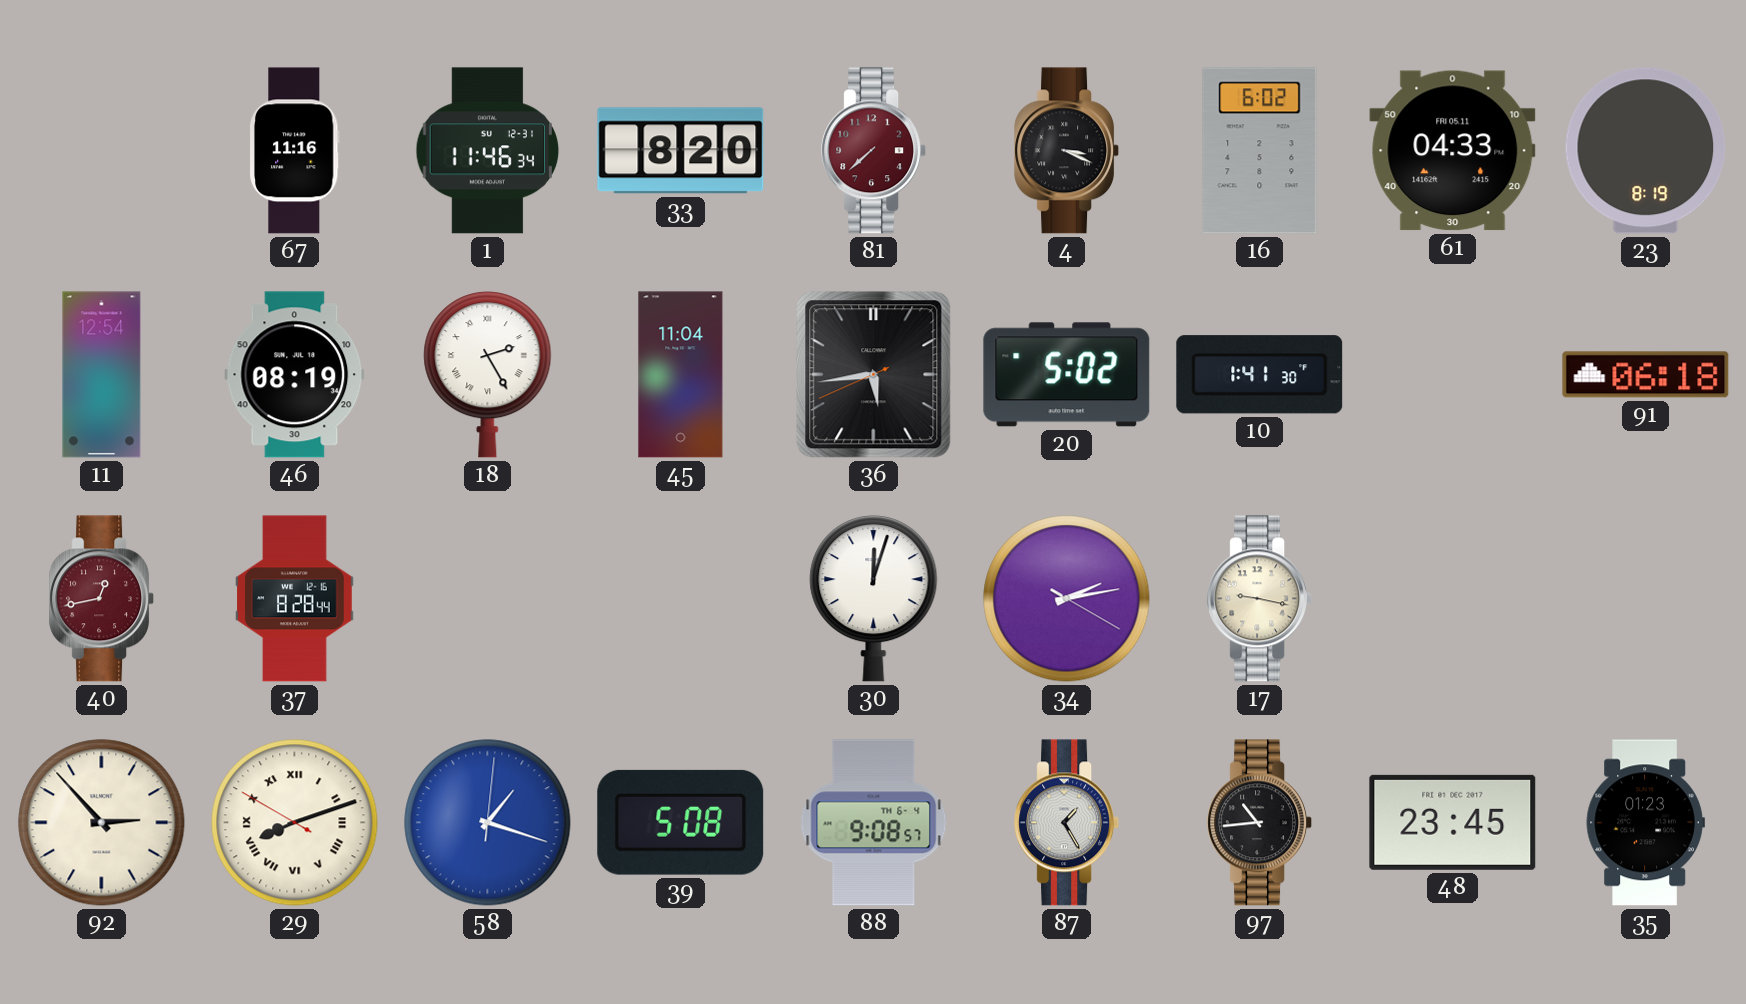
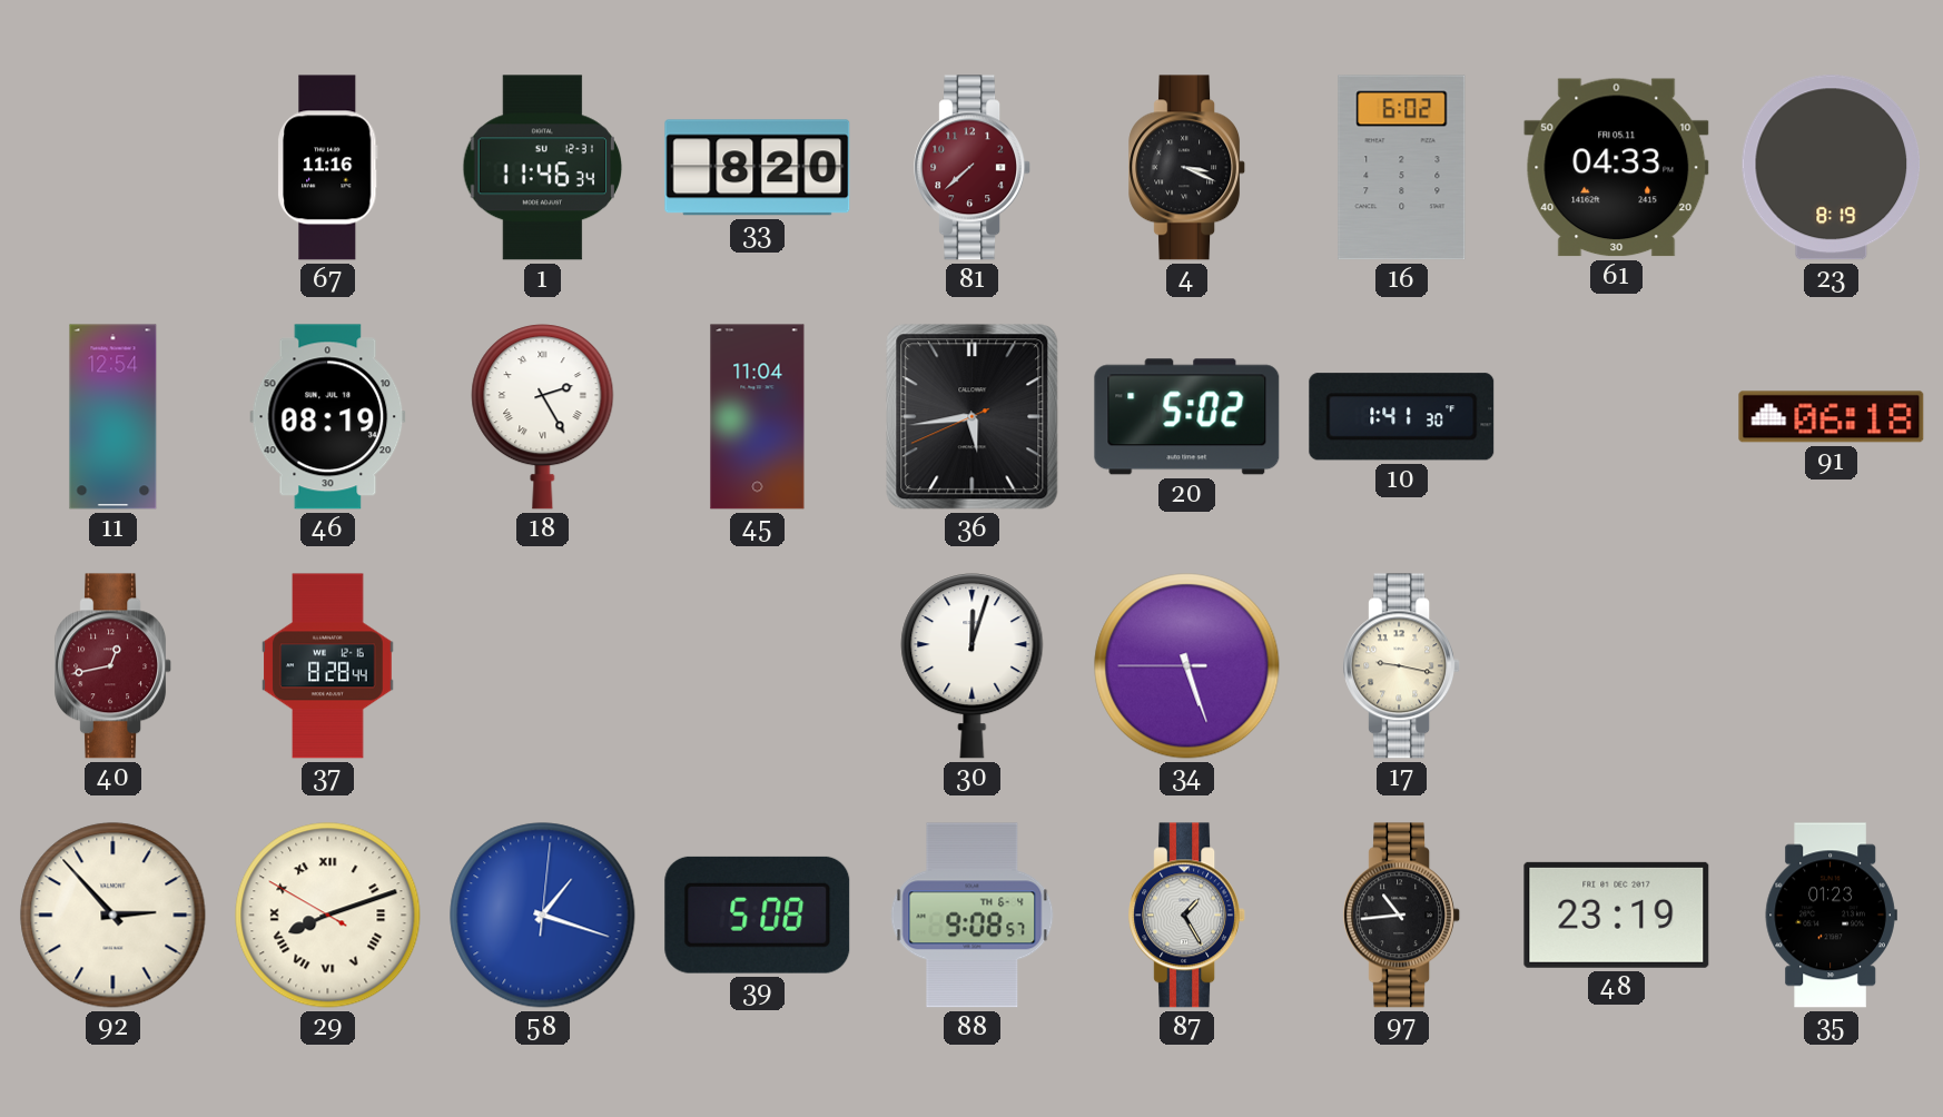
34: 2:13 -> 5:26 (1187, 666)
48: 23:45 -> 23:19 (1617, 915)
